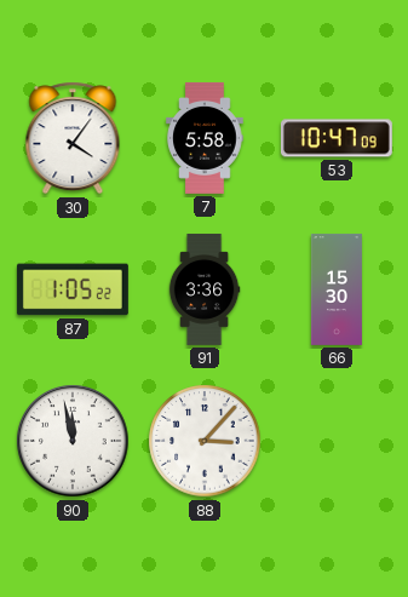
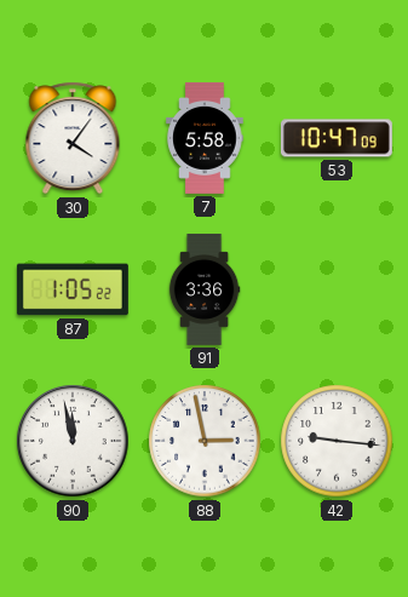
66: 15:30 -> none (337, 289)
88: 3:07 -> 2:58 (205, 441)
42: none -> 9:16 (337, 441)
